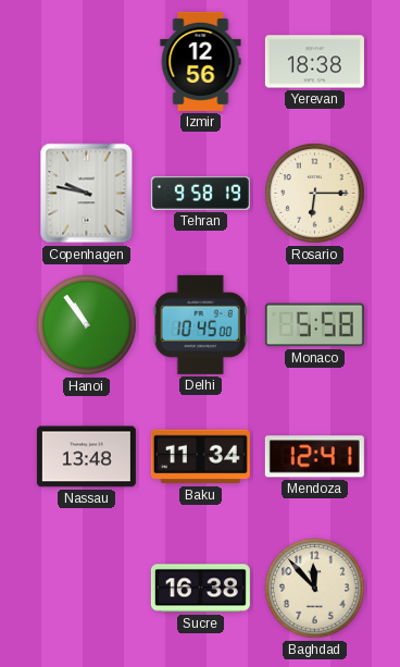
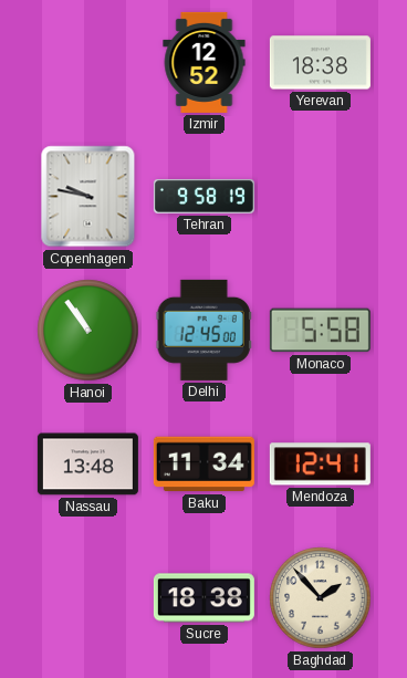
Izmir: 12:56 -> 12:52 (205, 62)
Rosario: 6:15 -> none (315, 194)
Delhi: 10:45 -> 12:45 (203, 330)
Sucre: 16:38 -> 18:38 (203, 598)
Baghdad: 11:53 -> 1:53 (321, 598)
